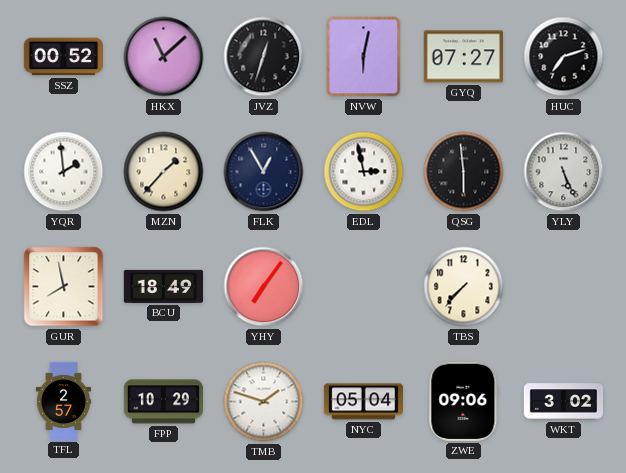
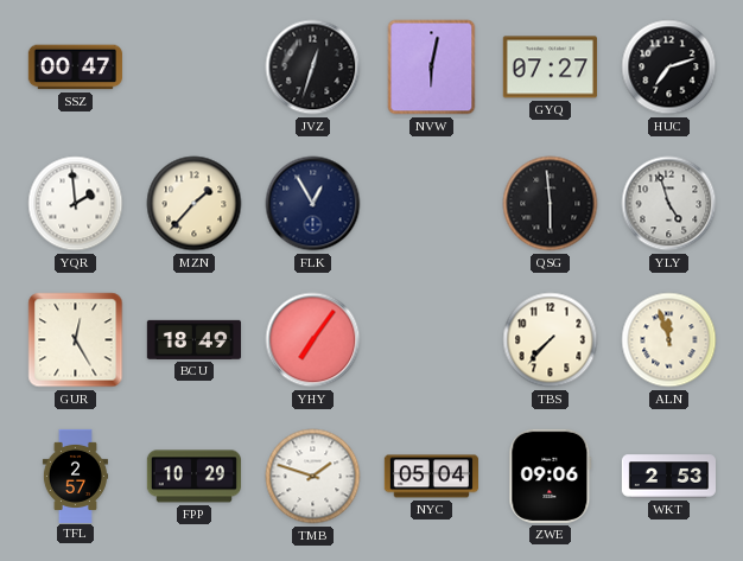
SSZ: 00:52 -> 00:47 (75, 68)
HKX: 11:08 -> none (164, 57)
EDL: 2:58 -> none (364, 172)
YLY: 5:26 -> 4:57 (669, 204)
GUR: 7:58 -> 12:25 (76, 340)
ALN: none -> 11:57 (669, 340)
WKT: 3:02 -> 2:53 (668, 477)
